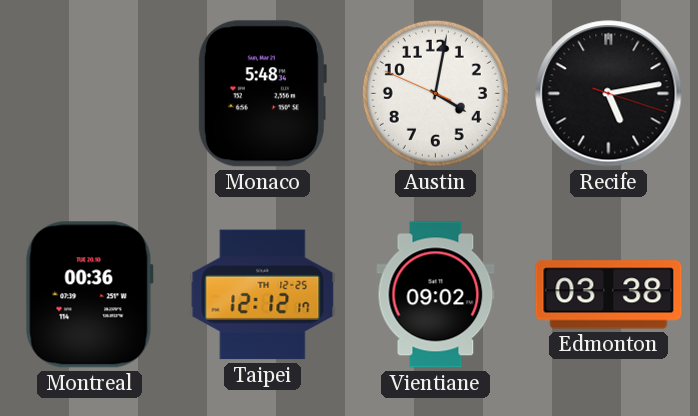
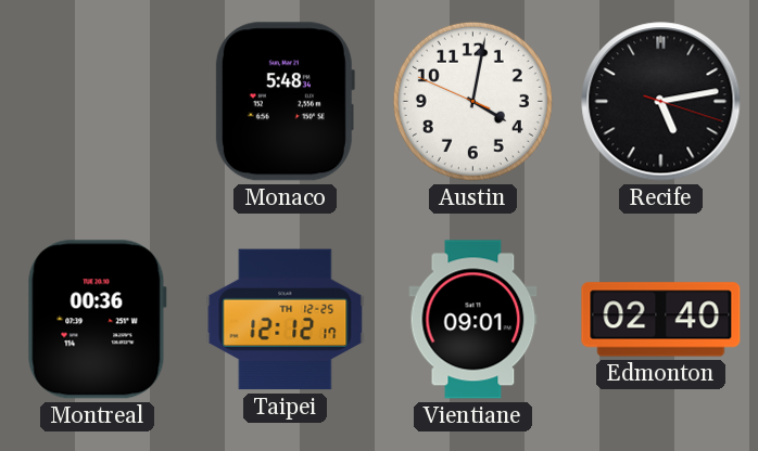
Vientiane: 09:02 -> 09:01 (473, 320)
Edmonton: 03:38 -> 02:40 (661, 320)
